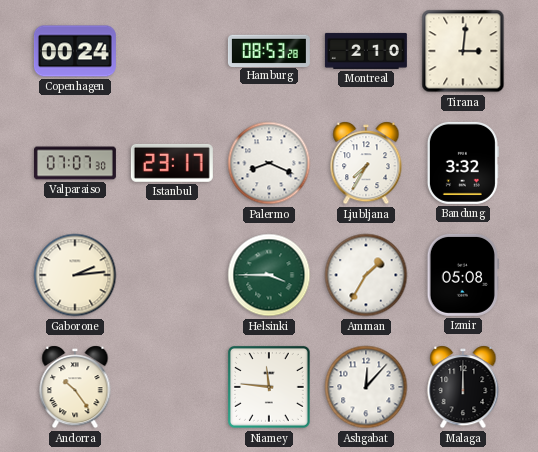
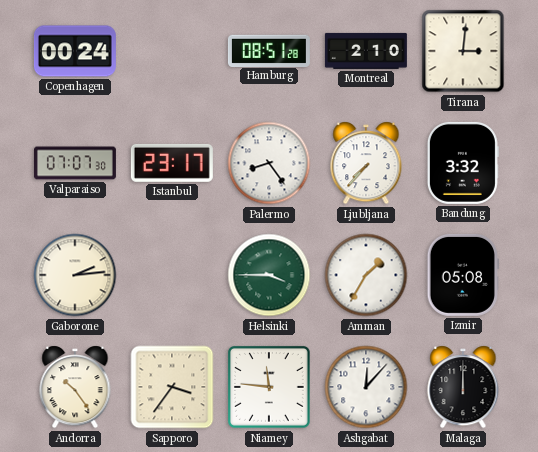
Hamburg: 08:53 -> 08:51 (269, 50)
Palermo: 8:19 -> 8:24 (269, 163)
Ljubljana: 7:35 -> 7:37 (366, 163)
Sapporo: none -> 3:36 (172, 387)
